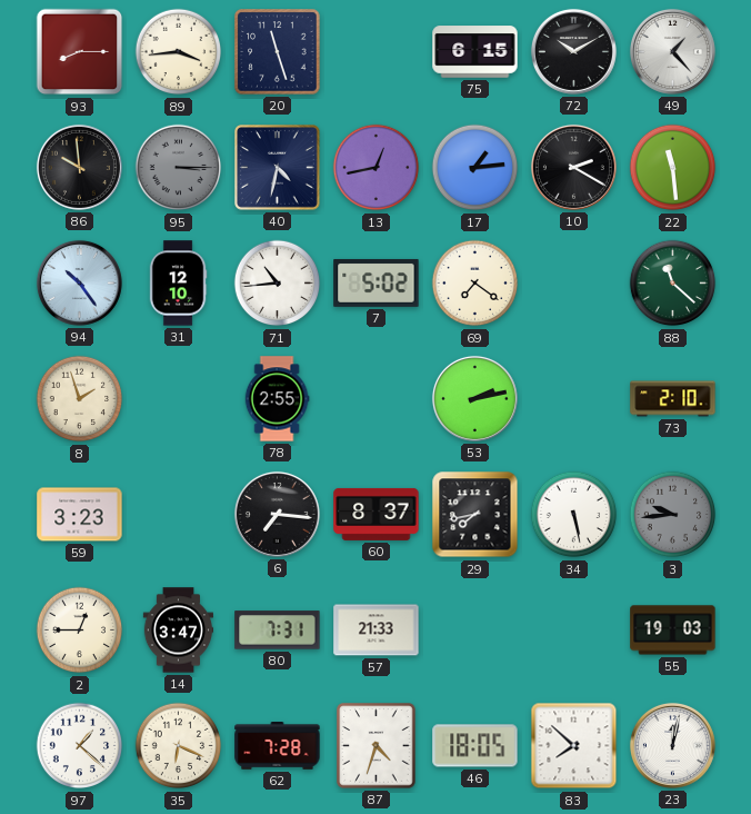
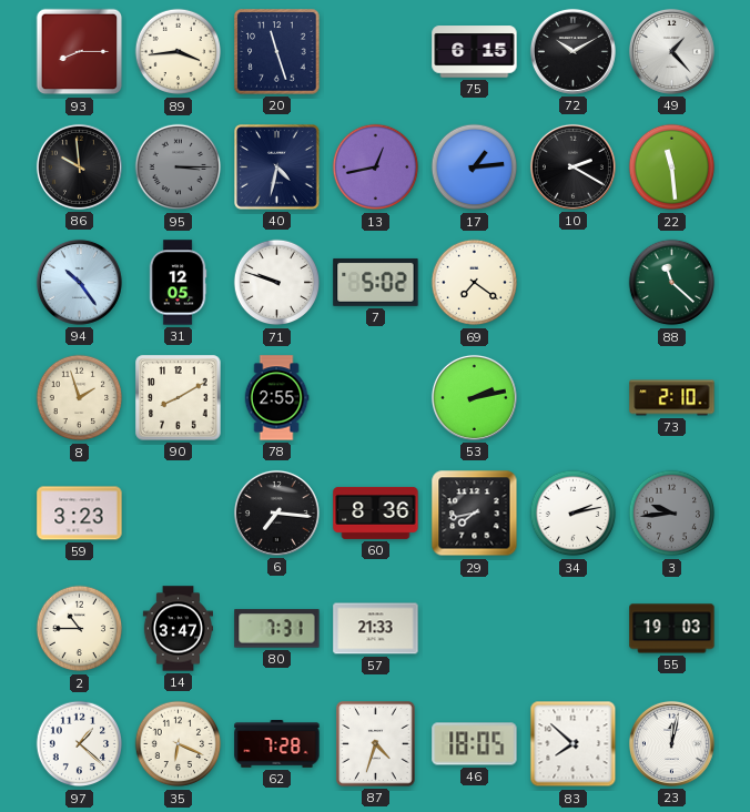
31: 12:10 -> 12:05 (178, 283)
71: 10:44 -> 9:48 (277, 283)
90: none -> 8:10 (179, 398)
60: 8:37 -> 8:36 (376, 512)
34: 5:28 -> 2:13 (574, 514)
2: 12:45 -> 10:45 (80, 629)
